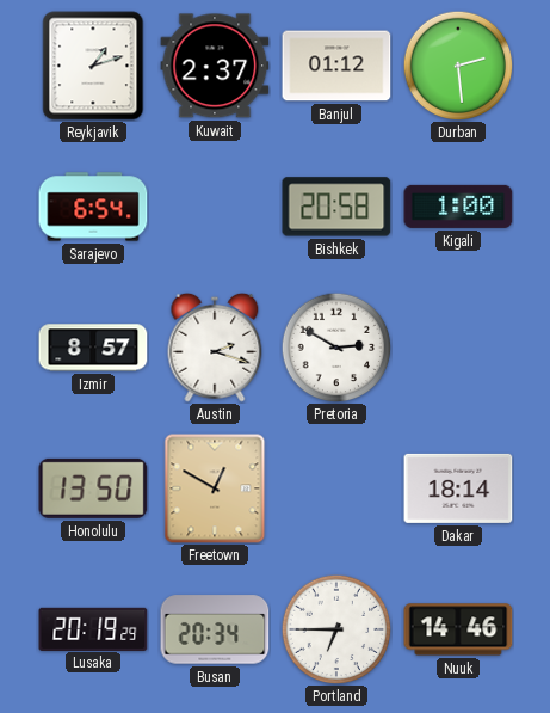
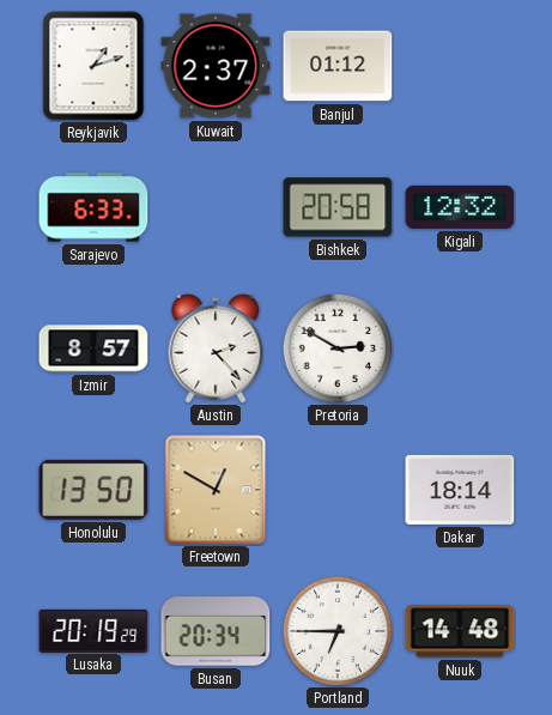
Durban: 2:29 -> none (458, 66)
Sarajevo: 6:54 -> 6:33 (93, 207)
Kigali: 1:00 -> 12:32 (460, 207)
Austin: 2:18 -> 2:23 (216, 349)
Nuuk: 14:46 -> 14:48 (460, 631)
